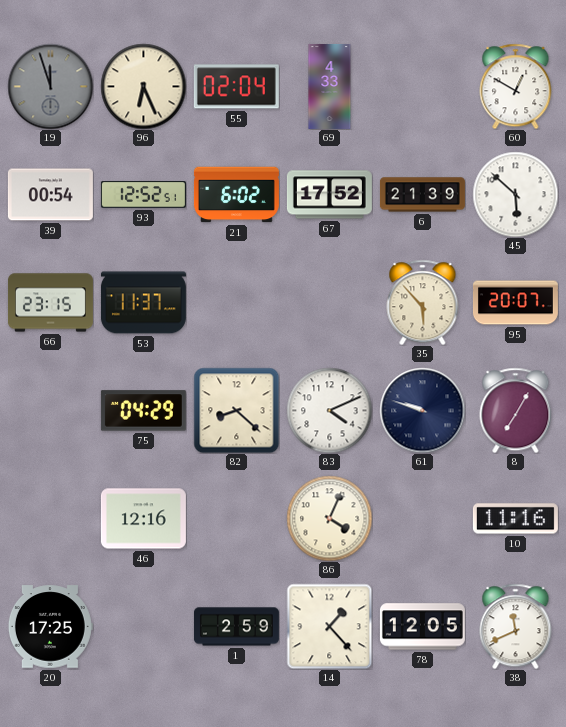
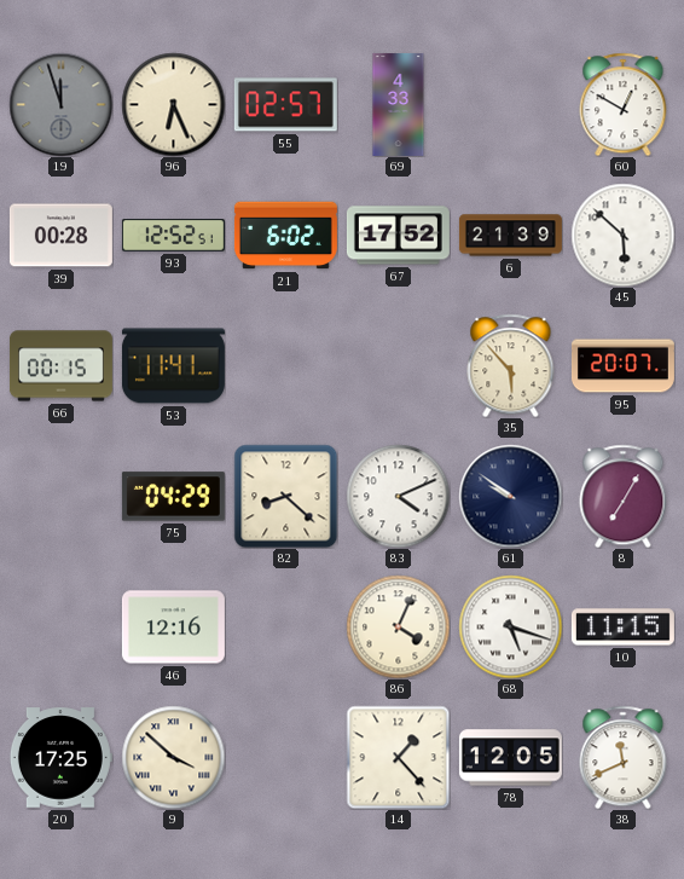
55: 02:04 -> 02:57 (285, 105)
39: 00:54 -> 00:28 (60, 236)
66: 23:15 -> 00:15 (60, 366)
53: 11:37 -> 11:41 (173, 366)
61: 9:48 -> 9:51 (510, 496)
68: none -> 5:18 (510, 626)
10: 11:16 -> 11:15 (622, 628)
9: none -> 3:52 (173, 757)
1: 2:59 -> none (236, 627)
